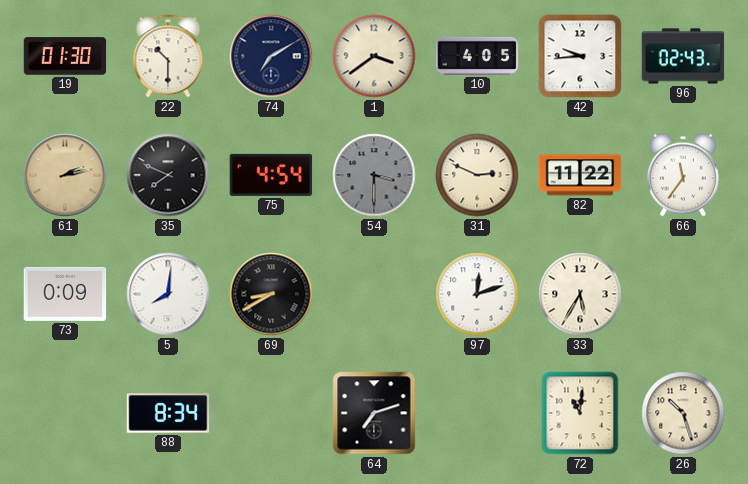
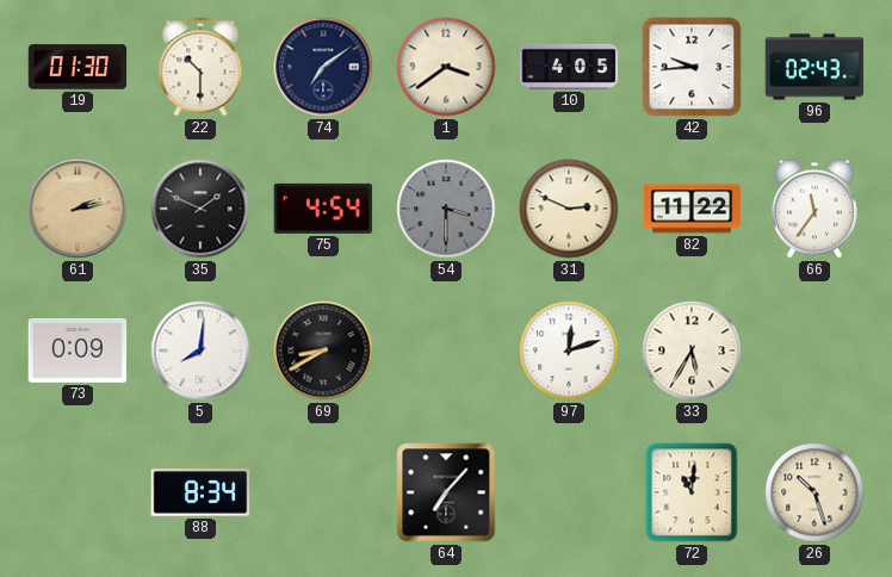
74: 7:10 -> 7:09 (323, 67)
35: 7:49 -> 1:49 (200, 209)
64: 7:12 -> 7:07 (446, 492)
